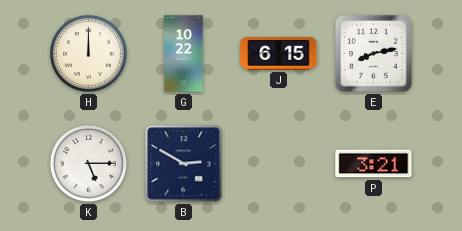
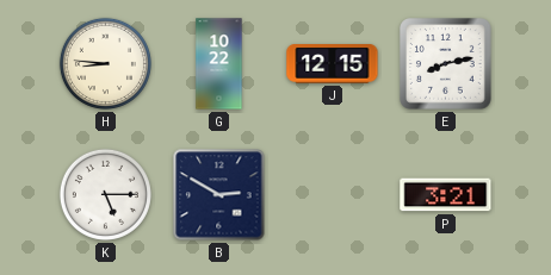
H: 12:00 -> 8:46 (105, 63)
J: 6:15 -> 12:15 (333, 64)
